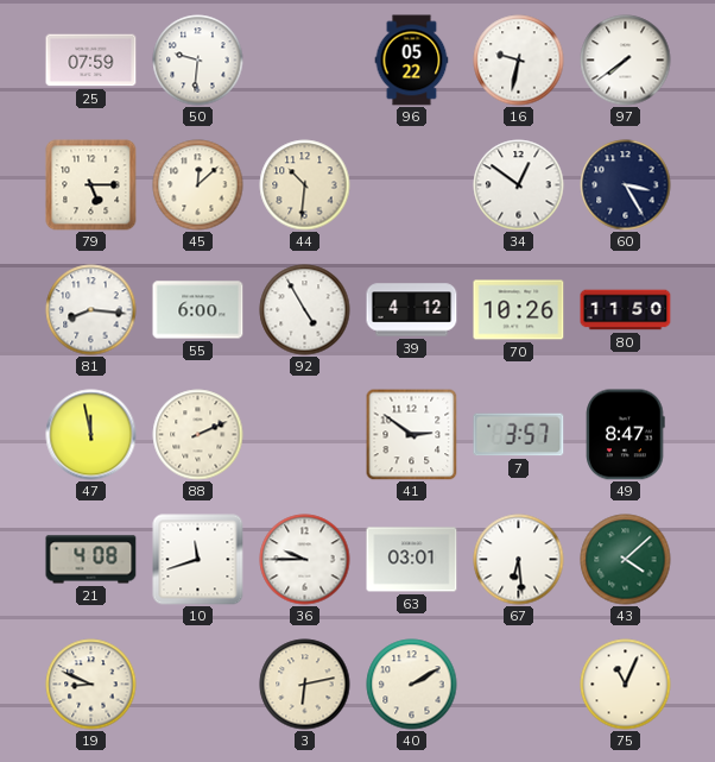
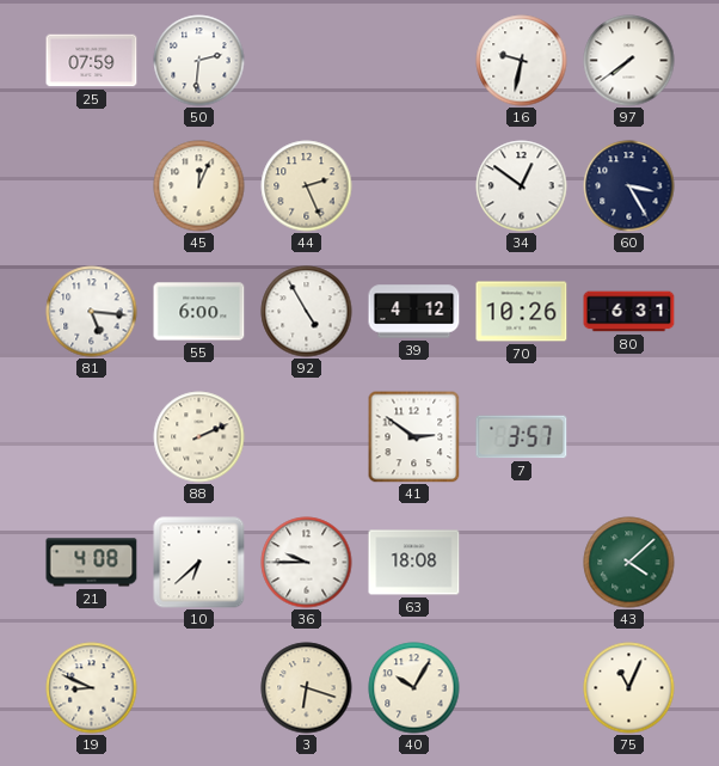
50: 9:31 -> 2:31 (199, 61)
96: 05:22 -> none (412, 61)
79: 5:15 -> none (91, 185)
45: 12:08 -> 12:04 (199, 186)
44: 10:31 -> 2:26 (307, 186)
81: 8:16 -> 5:16 (92, 312)
80: 11:50 -> 6:31 (629, 312)
47: 11:58 -> none (91, 435)
49: 8:47 -> none (626, 435)
10: 11:42 -> 6:38 (199, 563)
63: 03:01 -> 18:08 (414, 563)
67: 6:29 -> none (519, 560)
3: 6:13 -> 6:18 (307, 688)
40: 2:10 -> 10:05 (414, 688)
